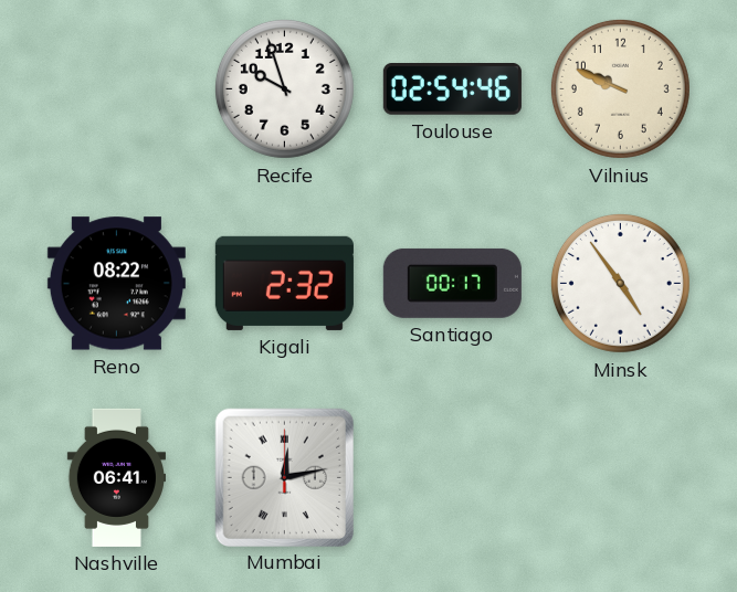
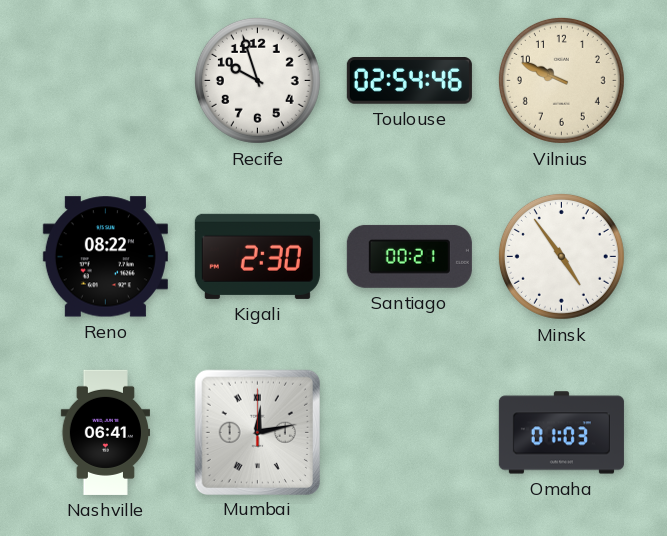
Kigali: 2:32 -> 2:30 (257, 256)
Santiago: 00:17 -> 00:21 (409, 256)
Omaha: none -> 01:03 (561, 433)
